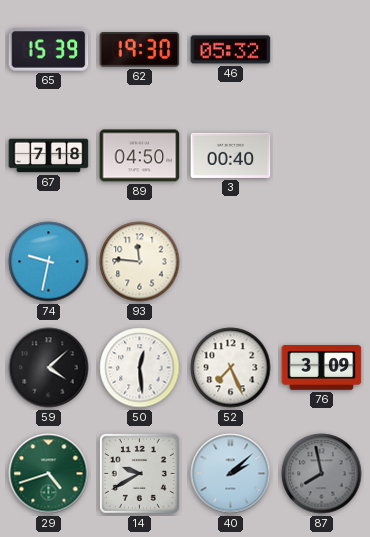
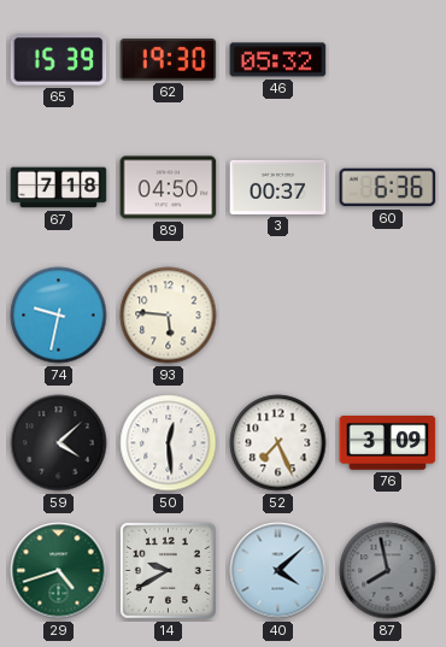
3: 00:40 -> 00:37 (278, 187)
60: none -> 6:36 (388, 188)
93: 11:46 -> 5:46 (169, 316)
40: 2:08 -> 4:08 (278, 571)
